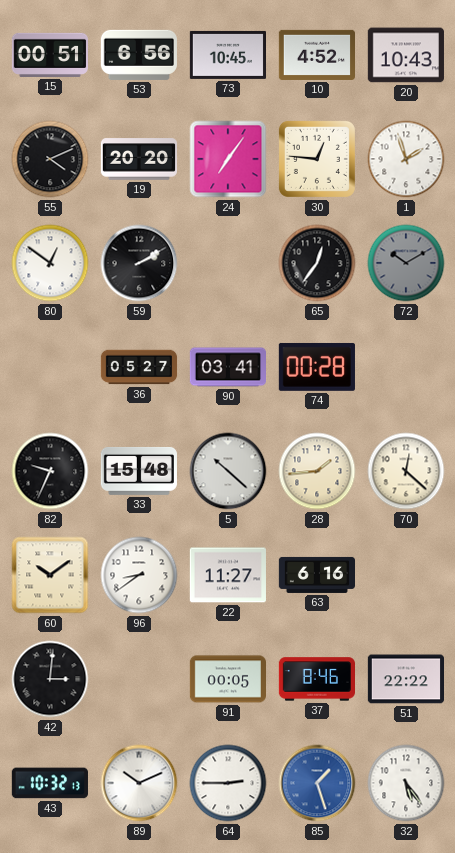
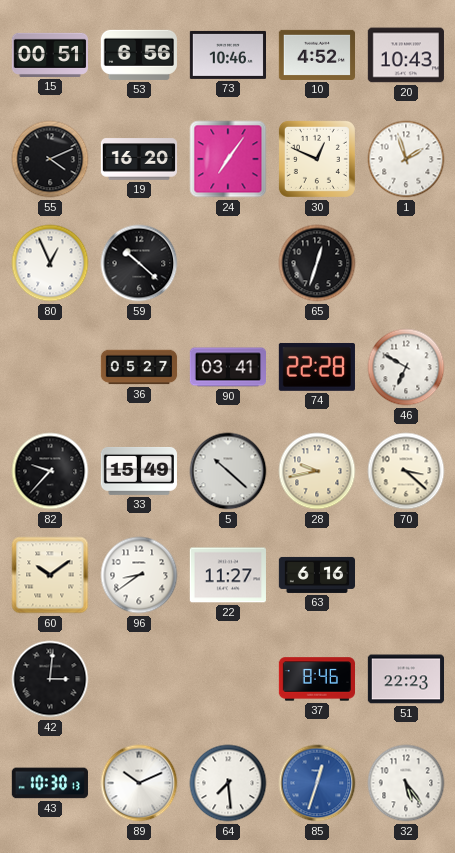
73: 10:45 -> 10:46 (227, 55)
19: 20:20 -> 16:20 (138, 159)
30: 12:46 -> 12:49 (317, 159)
80: 12:51 -> 12:56 (50, 263)
59: 2:10 -> 10:22 (139, 263)
65: 12:36 -> 12:33 (317, 263)
72: 10:10 -> none (406, 263)
74: 00:28 -> 22:28 (317, 367)
46: none -> 6:50 (406, 367)
82: 9:34 -> 9:37 (50, 471)
33: 15:48 -> 15:49 (139, 471)
28: 1:44 -> 9:43 (317, 471)
70: 12:22 -> 3:22 (406, 471)
91: 00:05 -> none (227, 679)
51: 22:22 -> 22:23 (405, 679)
43: 10:32 -> 10:30 (50, 783)
64: 2:45 -> 7:29 (228, 783)
85: 1:27 -> 12:33 (317, 783)
